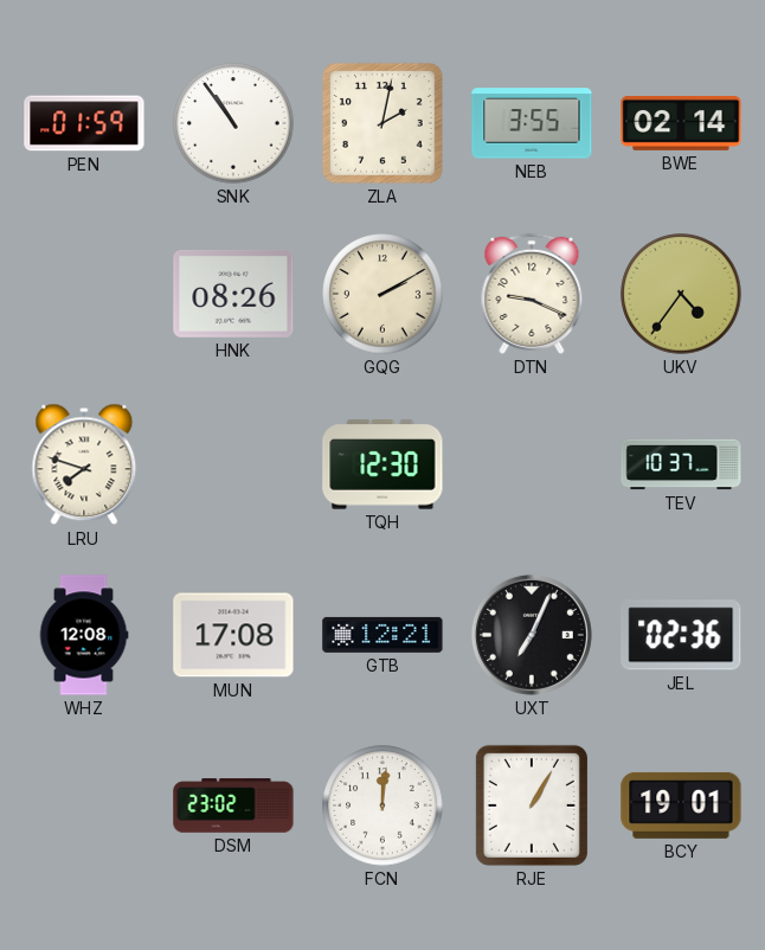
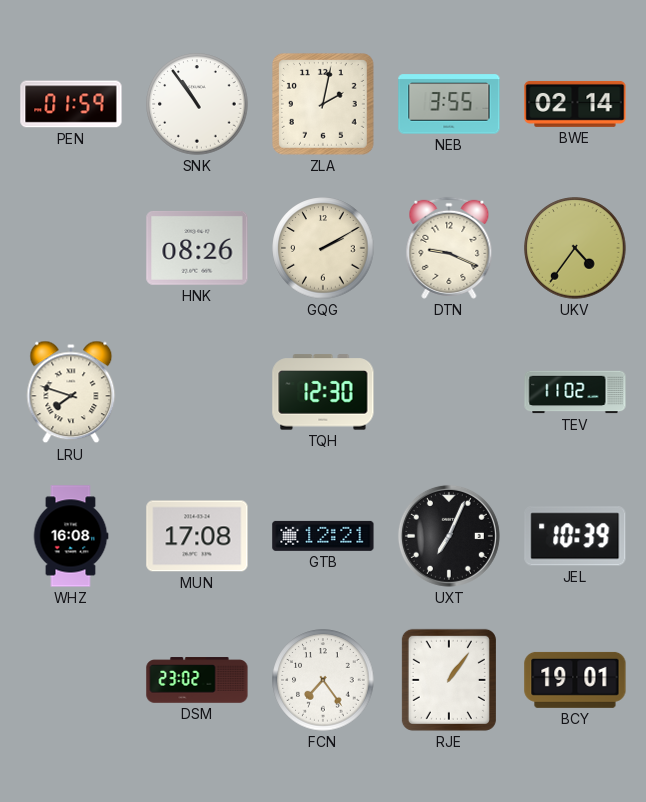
TEV: 10:37 -> 11:02 (575, 392)
WHZ: 12:08 -> 16:08 (71, 536)
JEL: 02:36 -> 10:39 (575, 536)
FCN: 12:01 -> 7:24 (323, 680)
RJE: 1:05 -> 1:06 (449, 680)
